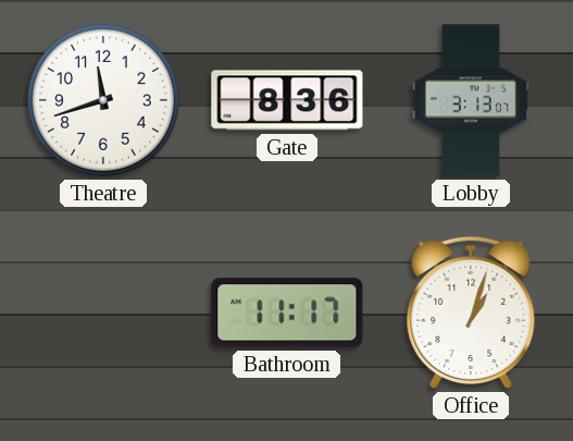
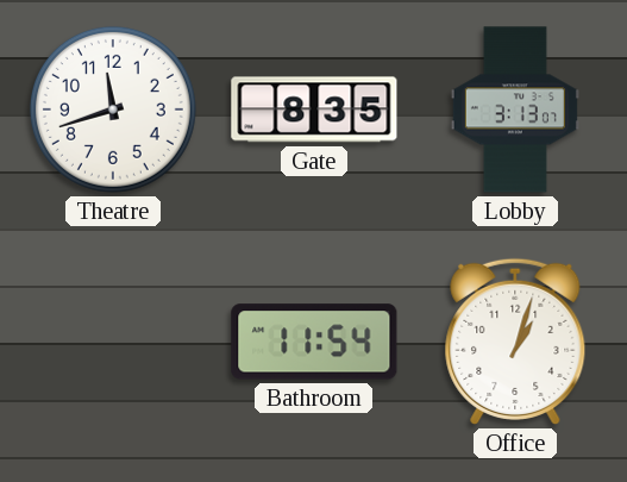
Gate: 8:36 -> 8:35 (314, 109)
Bathroom: 11:17 -> 11:54 (314, 342)
